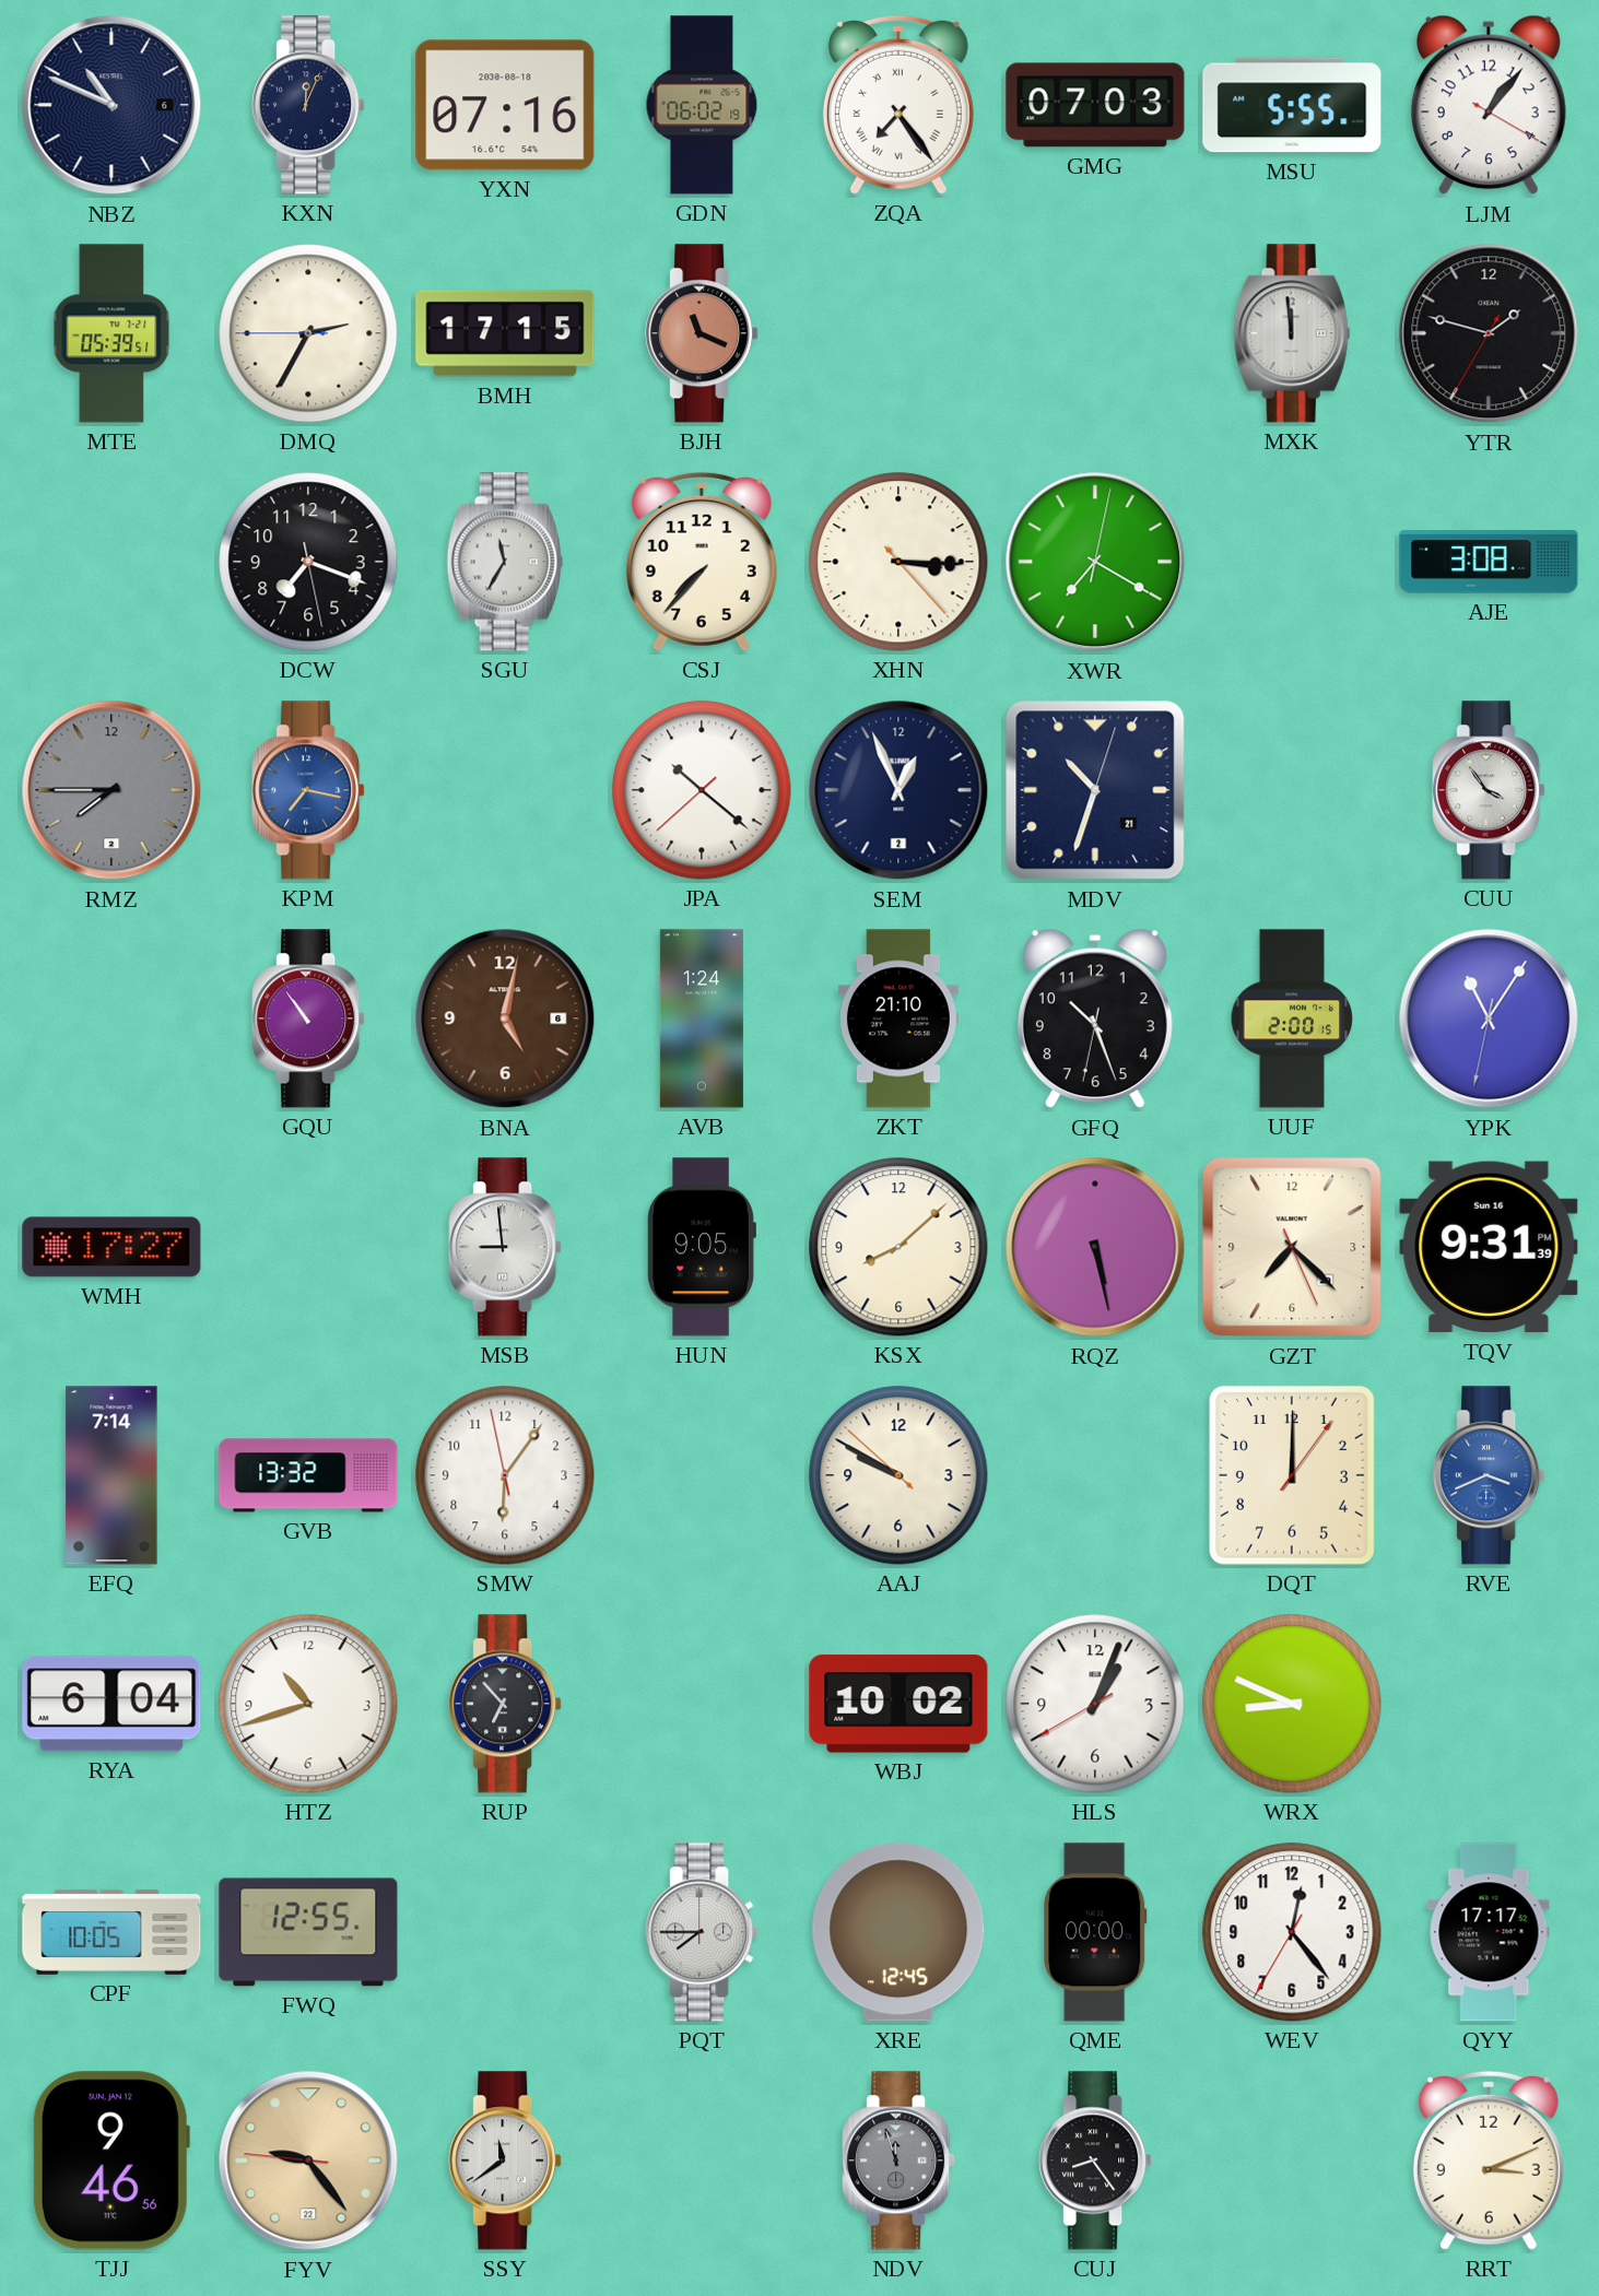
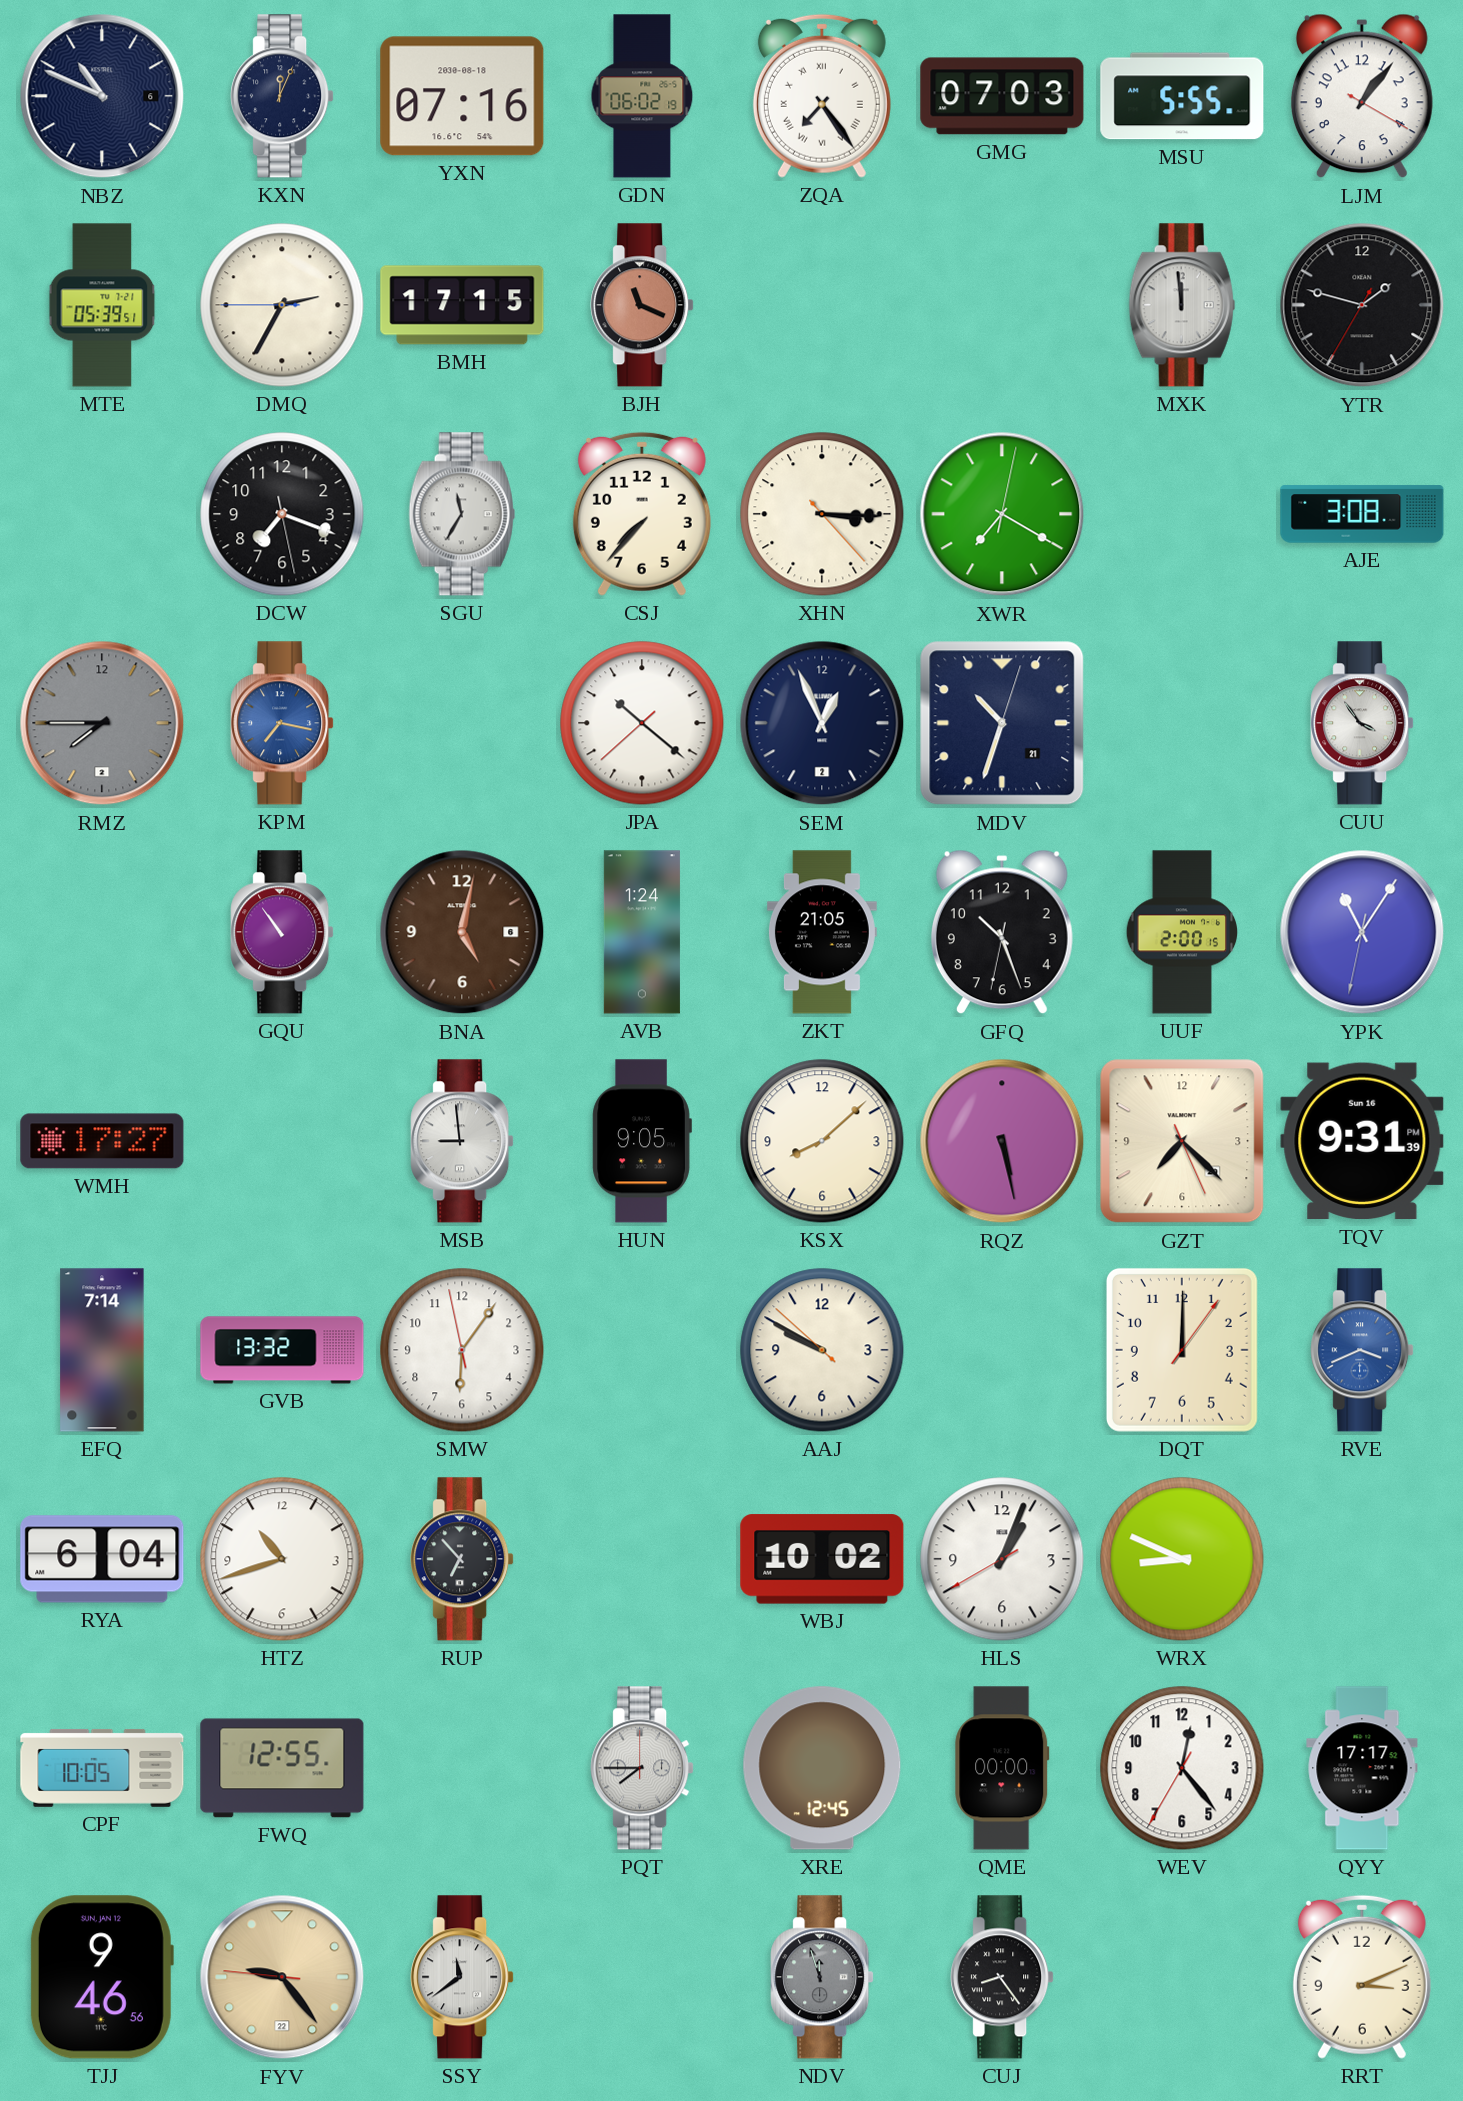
ZKT: 21:10 -> 21:05 (822, 932)
